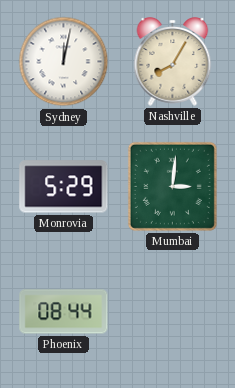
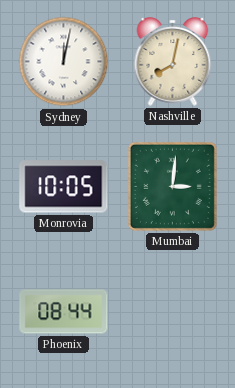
Nashville: 8:05 -> 8:02 (173, 62)
Monrovia: 5:29 -> 10:05 (64, 187)
